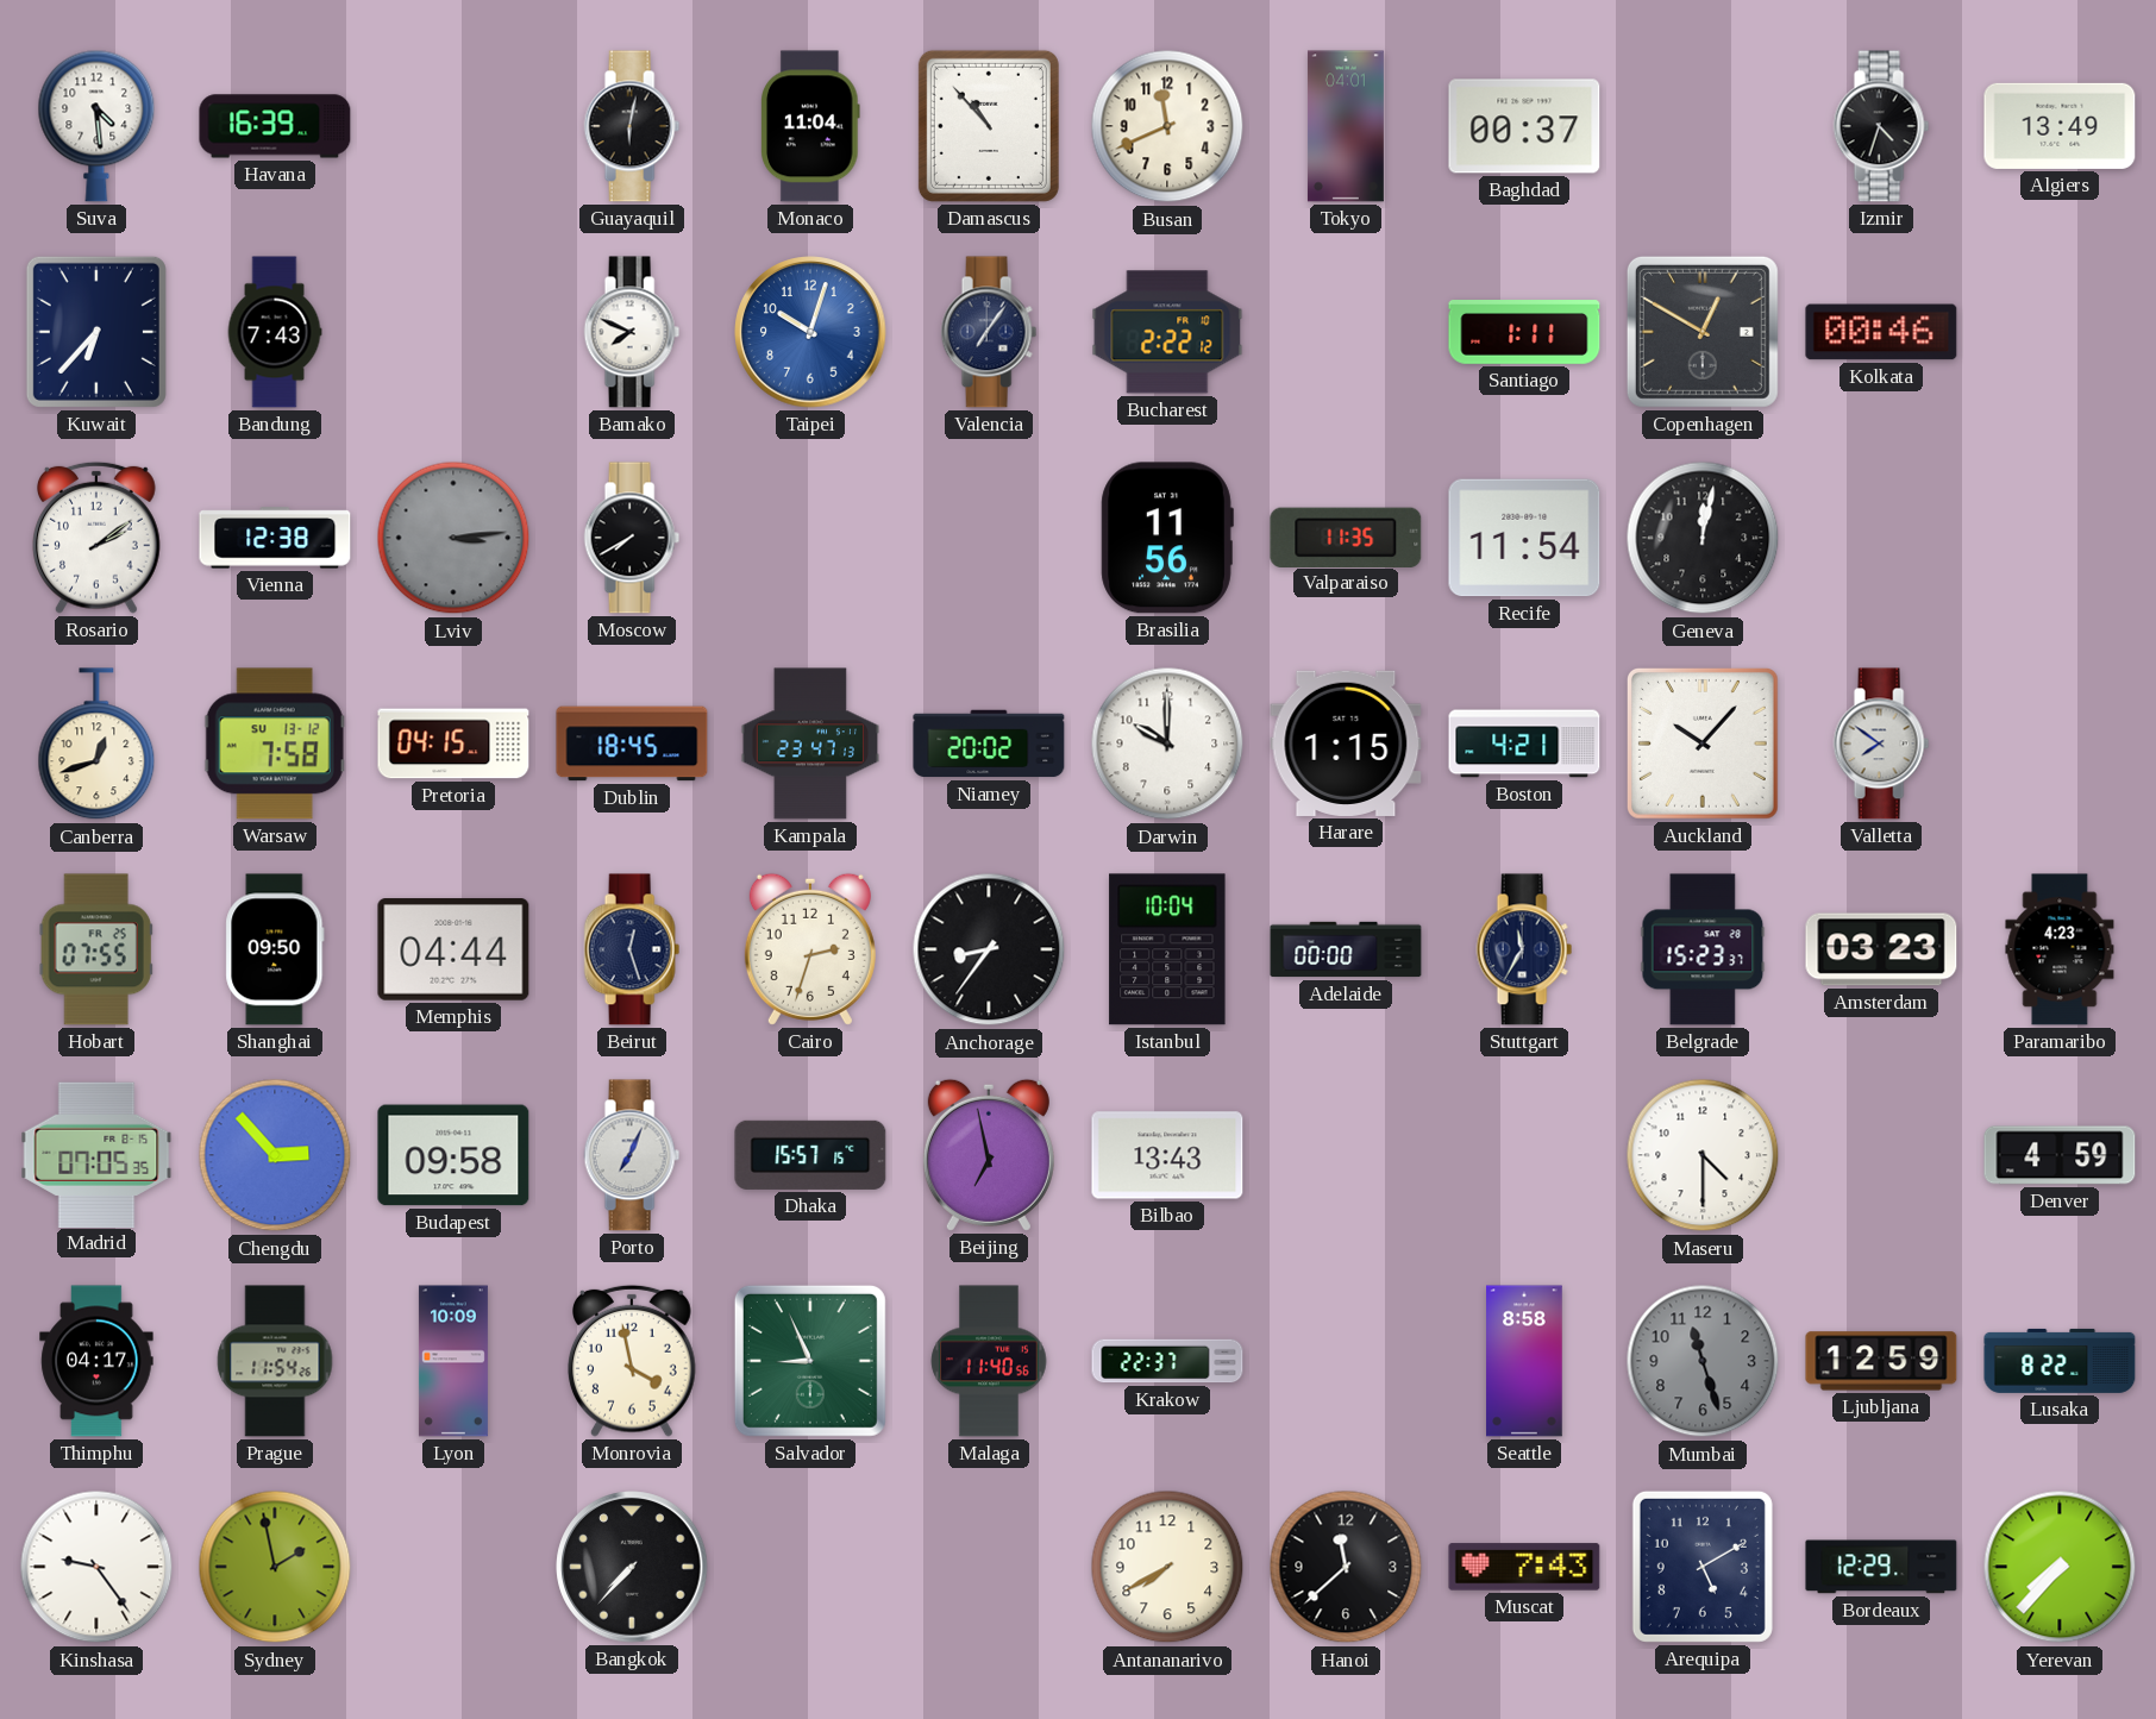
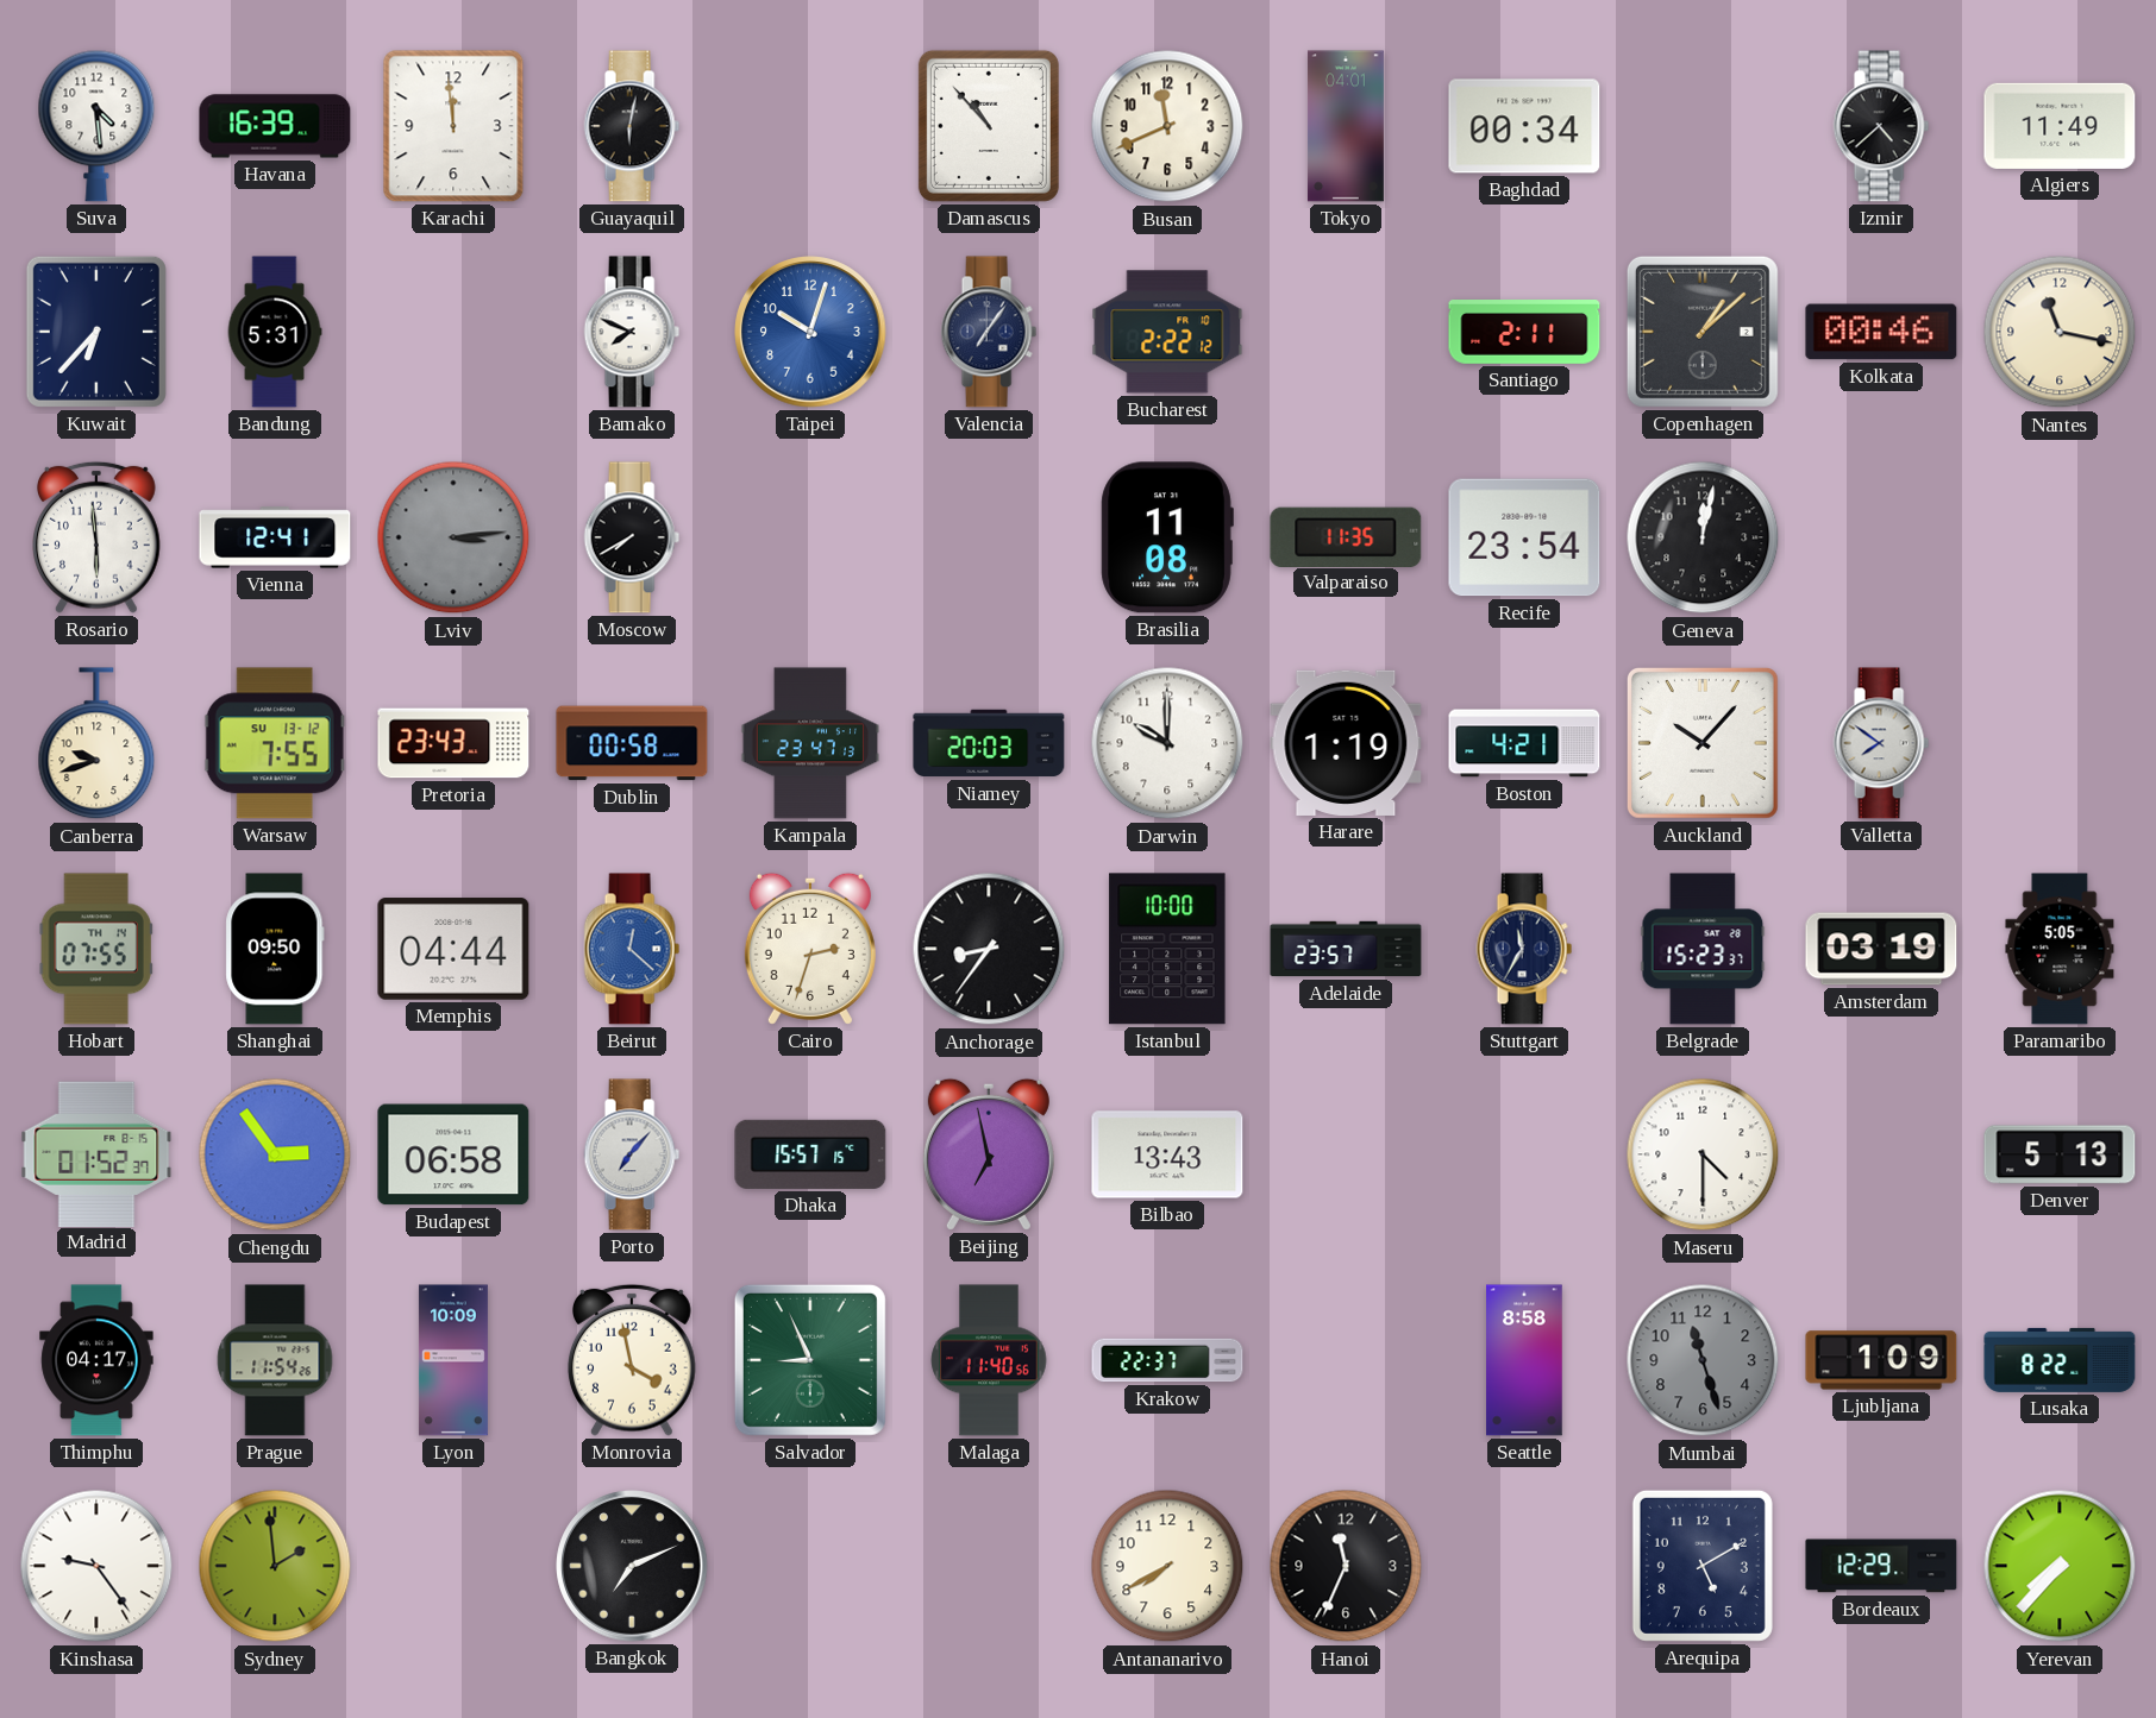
Karachi: none -> 11:59 (453, 126)
Monaco: 11:04 -> none (811, 126)
Baghdad: 00:37 -> 00:34 (1524, 126)
Izmir: 4:33 -> 4:38 (1881, 126)
Algiers: 13:49 -> 11:49 (2060, 126)
Bandung: 7:43 -> 5:31 (275, 332)
Santiago: 1:11 -> 2:11 (1524, 333)
Copenhagen: 12:50 -> 1:08 (1703, 332)
Nantes: none -> 11:17 (2060, 332)
Rosario: 2:09 -> 5:59 (98, 537)
Vienna: 12:38 -> 12:41 (275, 537)
Brasilia: 11:56 -> 11:08 (1167, 537)
Recife: 11:54 -> 23:54 (1524, 537)
Canberra: 12:42 -> 9:42 (96, 744)
Warsaw: 7:58 -> 7:55 (275, 743)
Pretoria: 04:15 -> 23:43 (453, 743)
Dublin: 18:45 -> 00:58 (632, 743)
Niamey: 20:02 -> 20:03 (989, 743)
Harare: 1:15 -> 1:19 (1346, 743)
Hobart date: FR 25 -> TH 14 (96, 949)
Beirut: 12:27 -> 12:22 (632, 949)
Beirut dial: navy -> blue (632, 949)
Istanbul: 10:04 -> 10:00 (1167, 949)
Adelaide: 00:00 -> 23:57 (1346, 949)
Amsterdam: 03:23 -> 03:19 (1881, 949)
Paramaribo: 4:23 -> 5:05 (2060, 949)
Madrid: 07:05 -> 01:52 (96, 1153)
Chengdu: 2:53 -> 2:54 (275, 1154)
Budapest: 09:58 -> 06:58 (453, 1154)
Porto: 7:04 -> 7:07 (632, 1154)
Denver: 4:59 -> 5:13 (2060, 1154)
Ljubljana: 12:59 -> 1:09 (1881, 1360)
Sydney: 1:58 -> 1:59 (275, 1566)
Bangkok: 7:37 -> 7:11 (632, 1566)
Hanoi: 11:38 -> 11:34 (1346, 1566)
Muscat: 7:43 -> none (1524, 1567)
